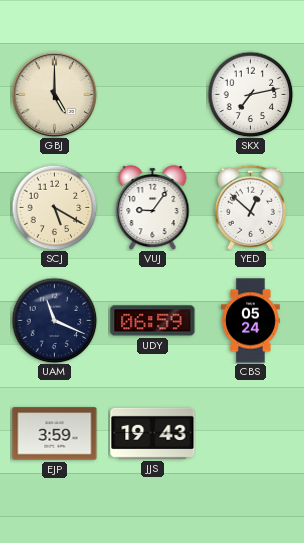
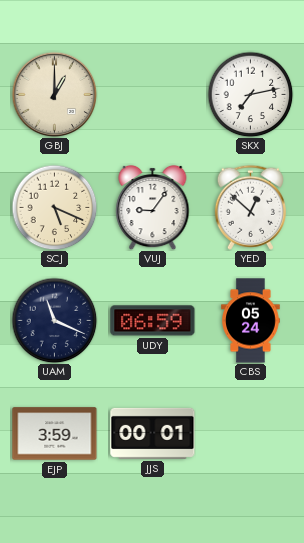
GBJ: 5:00 -> 1:00 (54, 94)
SCJ: 5:20 -> 5:19 (54, 207)
JJS: 19:43 -> 00:01 (153, 433)
